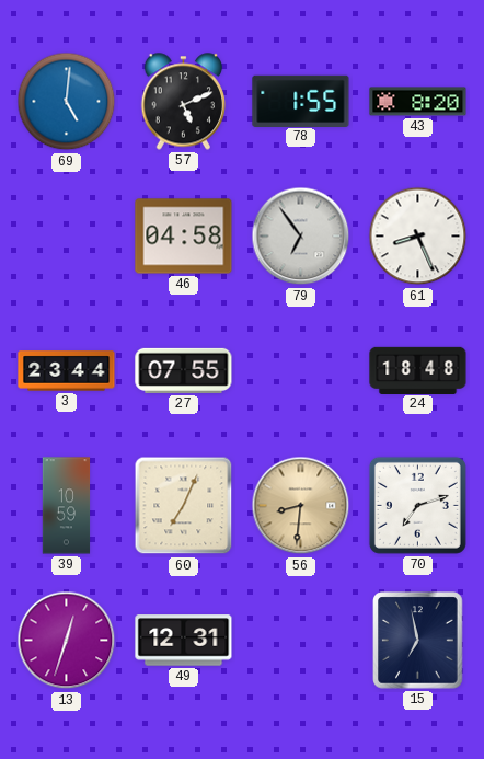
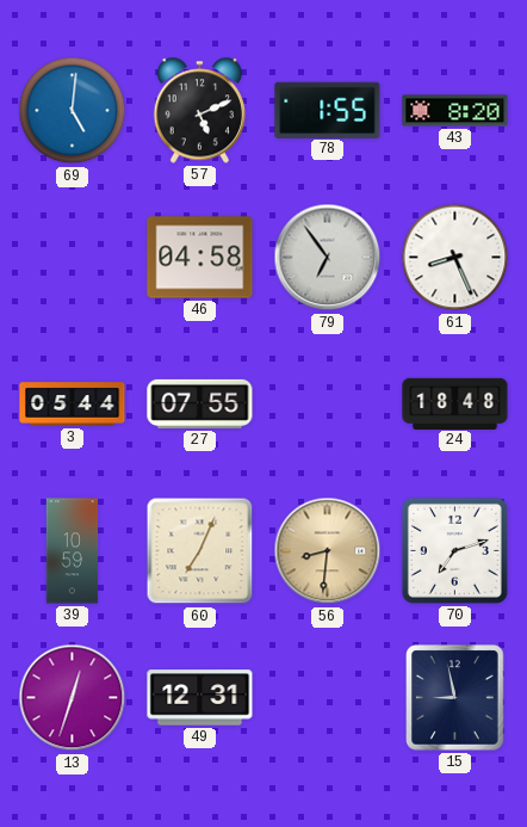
3: 23:44 -> 05:44 (73, 405)
15: 6:58 -> 8:58 (455, 698)
